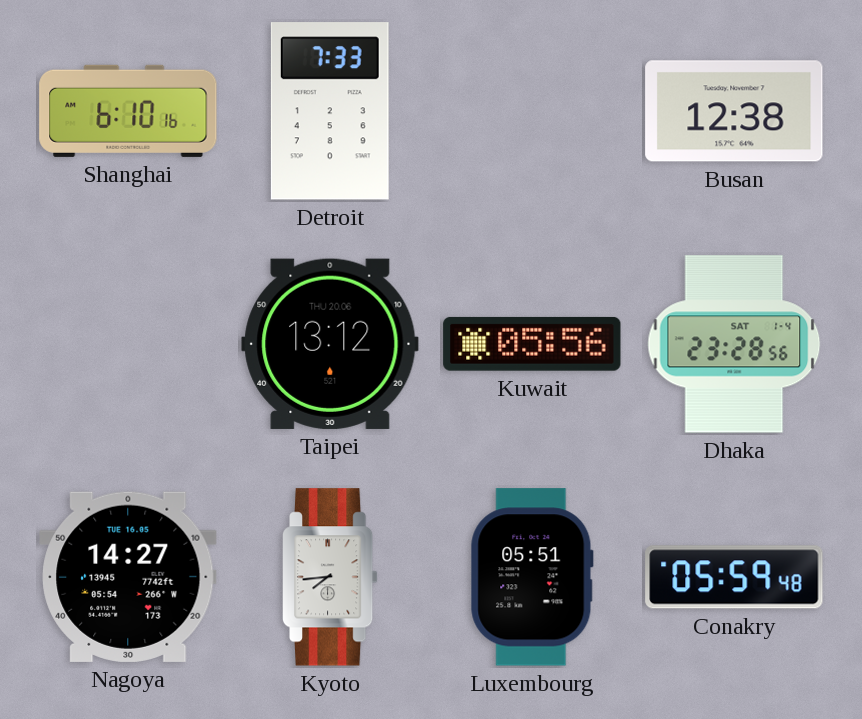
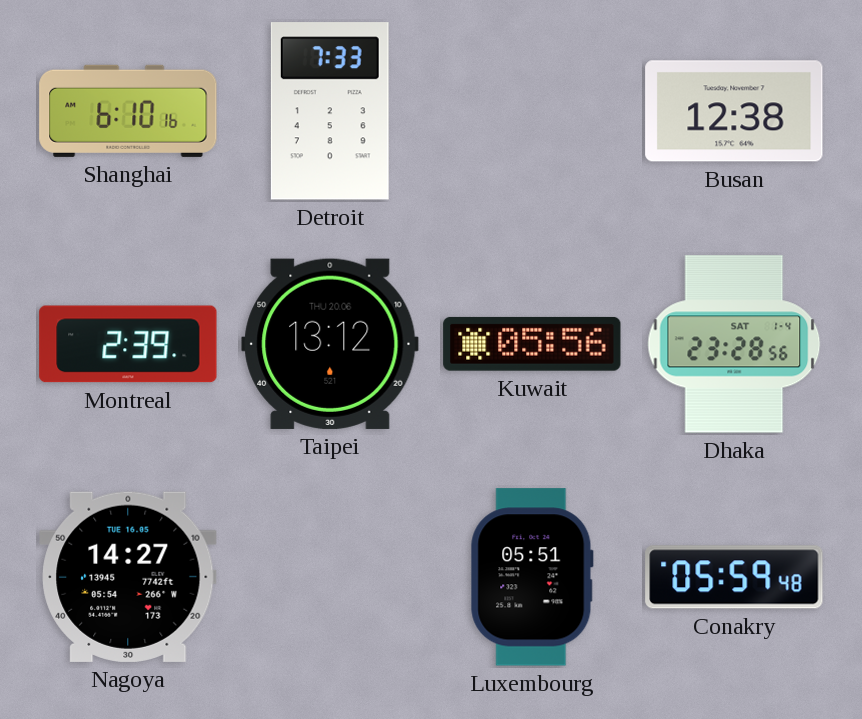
Montreal: none -> 2:39 (128, 344)
Kyoto: 7:44 -> none (330, 577)
